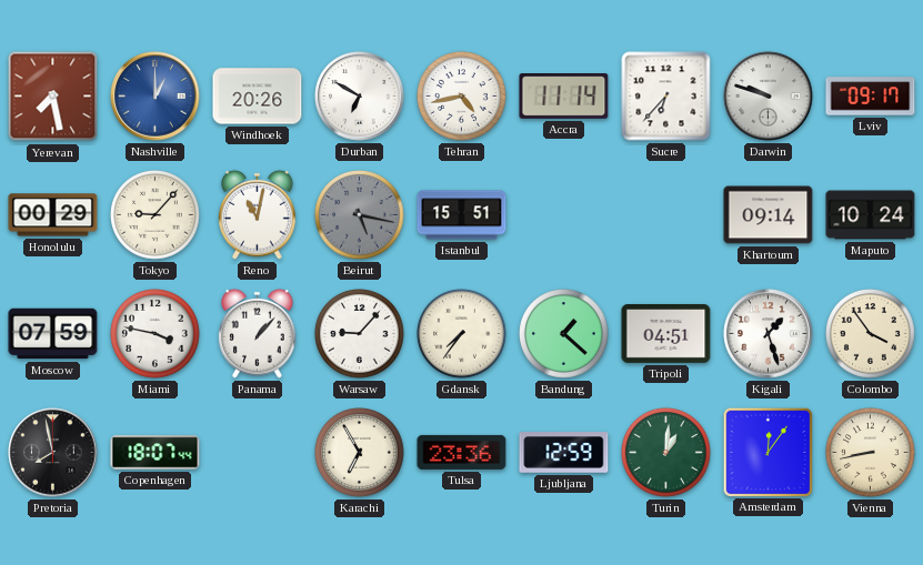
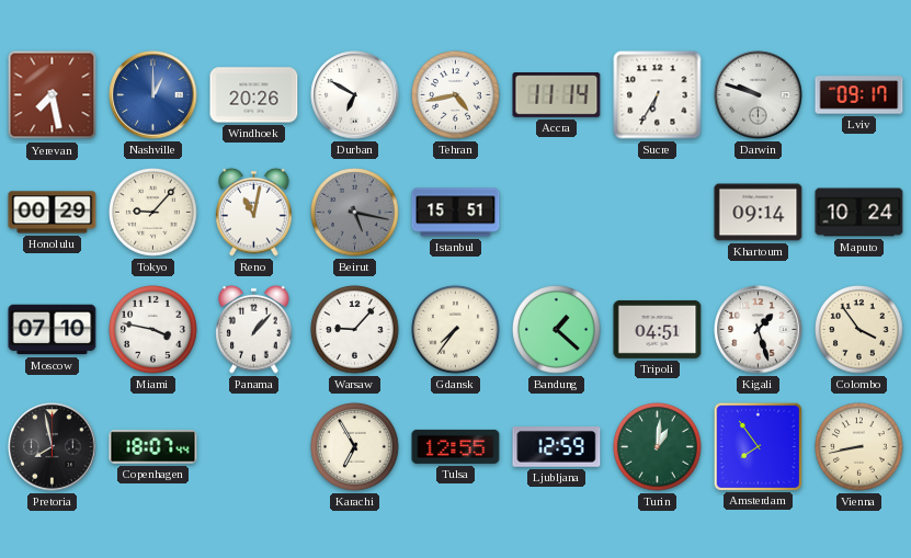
Sucre: 6:37 -> 6:35 (658, 95)
Moscow: 07:59 -> 07:10 (53, 330)
Tulsa: 23:36 -> 12:55 (456, 446)
Amsterdam: 12:06 -> 7:54 (758, 446)
